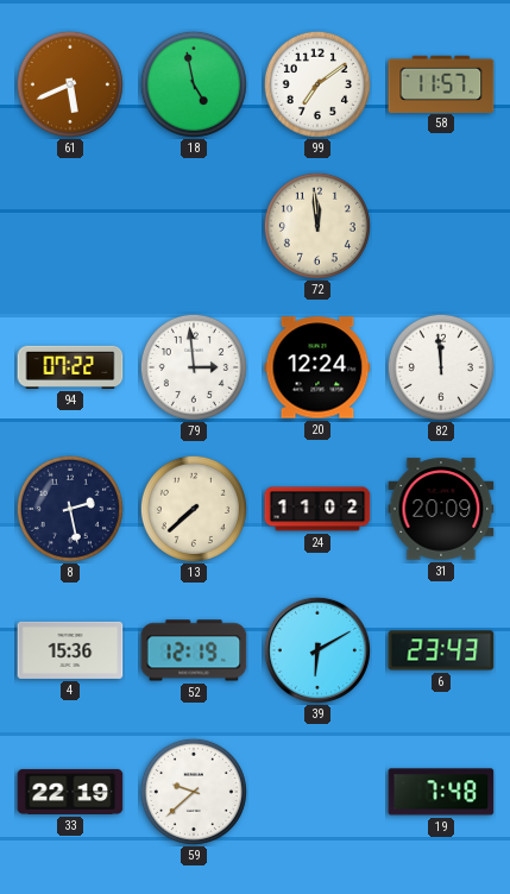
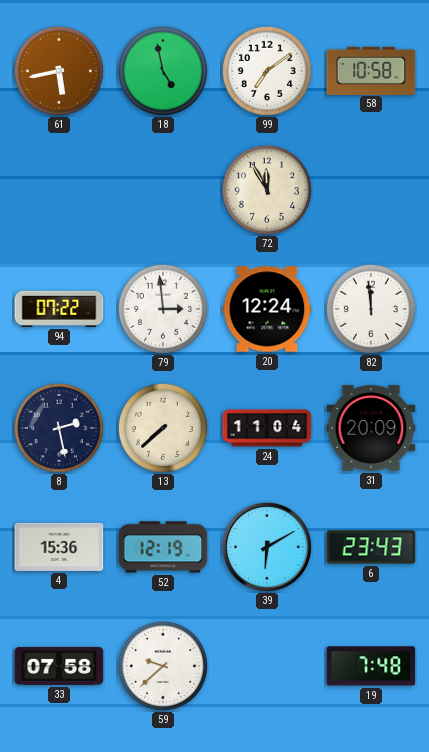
61: 5:41 -> 5:43 (59, 71)
58: 11:57 -> 10:58 (371, 70)
72: 11:59 -> 11:55 (267, 190)
24: 11:02 -> 11:04 (267, 428)
33: 22:19 -> 07:58 (59, 666)
